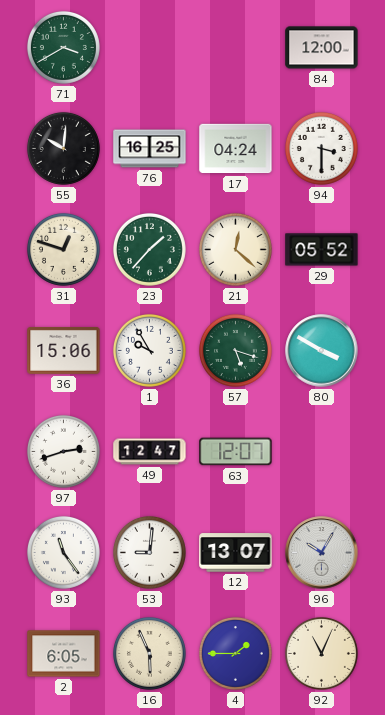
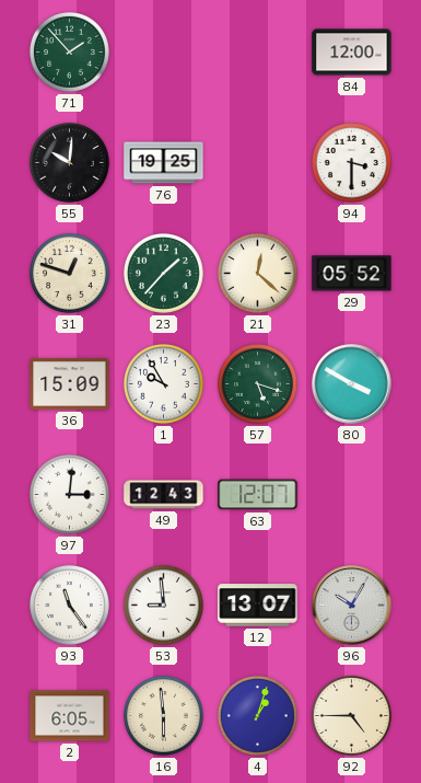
71: 3:40 -> 1:53 (69, 51)
76: 16:25 -> 19:25 (164, 163)
17: 04:24 -> none (236, 149)
36: 15:06 -> 15:09 (70, 384)
97: 2:42 -> 3:01 (69, 494)
49: 12:47 -> 12:43 (164, 495)
53: 9:01 -> 8:59 (163, 604)
16: 5:56 -> 5:59 (163, 715)
4: 1:45 -> 1:03 (257, 715)
92: 11:04 -> 4:45 (351, 715)
